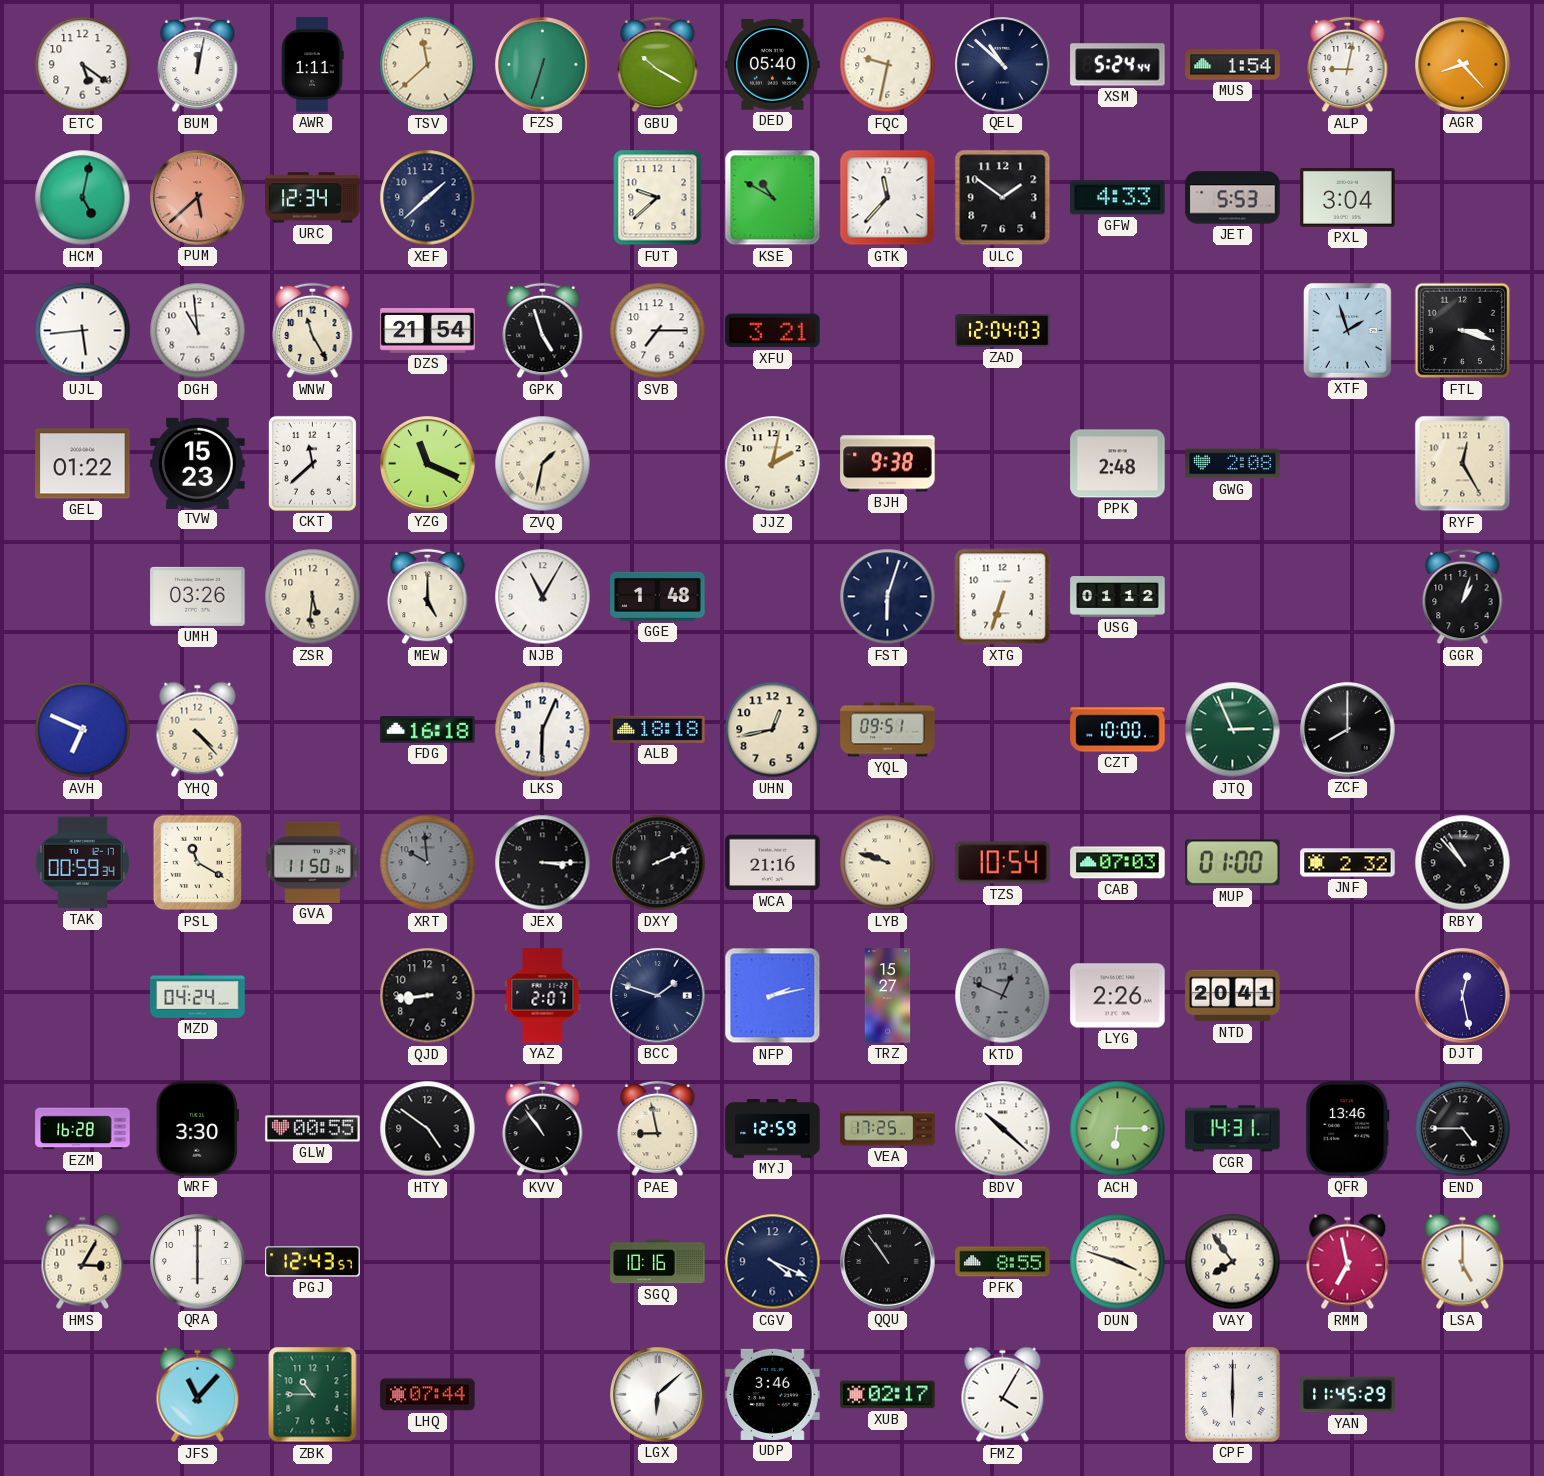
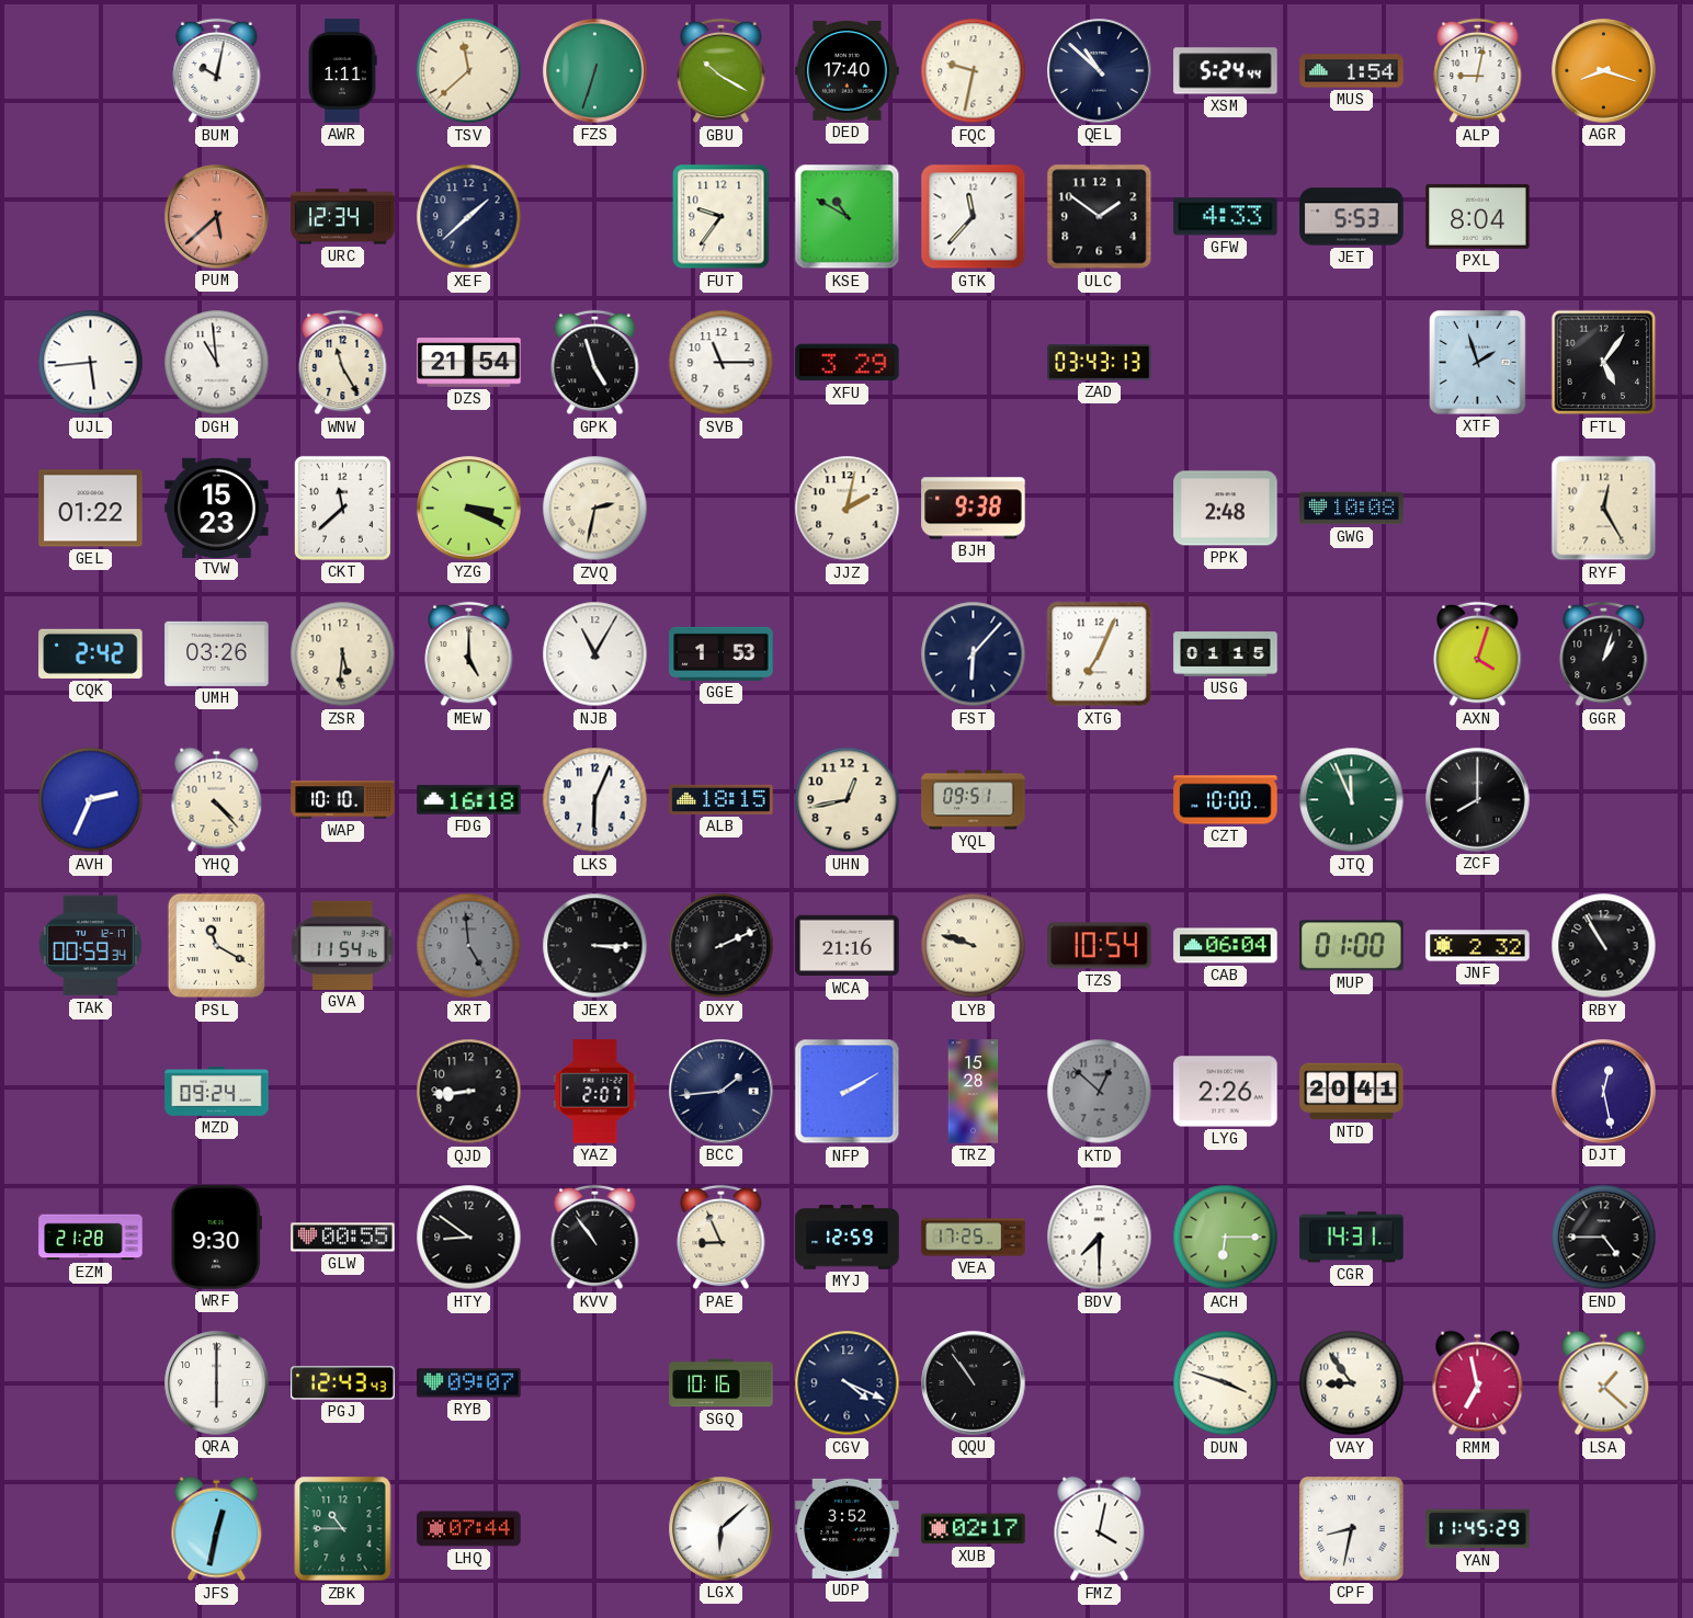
ETC: 5:21 -> none (83, 65)
BUM: 12:02 -> 10:02 (217, 71)
DED: 05:40 -> 17:40 (848, 71)
AGR: 8:23 -> 8:18 (1604, 71)
HCM: 5:02 -> none (83, 198)
FUT: 9:38 -> 9:36 (721, 217)
PXL: 3:04 -> 8:04 (1478, 217)
SVB: 7:15 -> 11:15 (721, 363)
XFU: 3:21 -> 3:29 (848, 363)
ZAD: 12:04 -> 03:43 (1100, 363)
FTL: 3:18 -> 5:06 (1604, 363)
YZG: 11:19 -> 3:19 (469, 509)
ZVQ: 1:32 -> 2:32 (595, 509)
GWG: 2:08 -> 10:08 (1352, 509)
CQK: none -> 2:42 (91, 653)
GGE: 1:48 -> 1:53 (721, 653)
FST: 6:03 -> 6:07 (974, 654)
XTG: 6:33 -> 7:04 (1100, 654)
USG: 01:12 -> 01:15 (1226, 654)
AXN: none -> 4:03 (1478, 654)
AVH: 6:49 -> 2:34 (91, 800)
WAP: none -> 10:10 (343, 800)
ALB: 18:18 -> 18:15 (721, 799)
JTQ: 2:56 -> 11:56 (1352, 800)
GVA: 11:50 -> 11:54 (342, 945)
XRT: 9:59 -> 4:59 (469, 946)
CAB: 07:03 -> 06:04 (1226, 946)
RBY: 10:53 -> 10:55 (1604, 946)
MZD: 04:24 -> 09:24 (217, 1092)
BCC: 1:48 -> 1:44 (721, 1092)
NFP: 2:13 -> 2:10 (848, 1092)
TRZ: 15:27 -> 15:28 (974, 1092)
KTD: 12:49 -> 12:52 (1100, 1092)
EZM: 16:28 -> 21:28 (91, 1238)
WRF: 3:30 -> 9:30 (216, 1238)
HTY: 4:51 -> 8:51 (469, 1238)
PAE: 8:58 -> 8:56 (721, 1238)
BDV: 10:22 -> 7:30 (1100, 1238)
QFR: 13:46 -> none (1347, 1129)
HMS: 3:05 -> none (83, 1262)
PGJ: 12:43:57 -> 12:43:43 (343, 1383)
RYB: none -> 09:07 (469, 1383)
PFK: 8:55 -> none (1003, 1262)
VAY: 7:54 -> 8:54 (1352, 1383)
LSA: 5:00 -> 1:22 (1604, 1383)
JFS: 11:07 -> 12:32 (217, 1529)
UDP: 3:46 -> 3:52 (848, 1528)
FMZ: 4:05 -> 4:02 (1100, 1529)
CPF: 6:00 -> 8:32 (1351, 1528)
